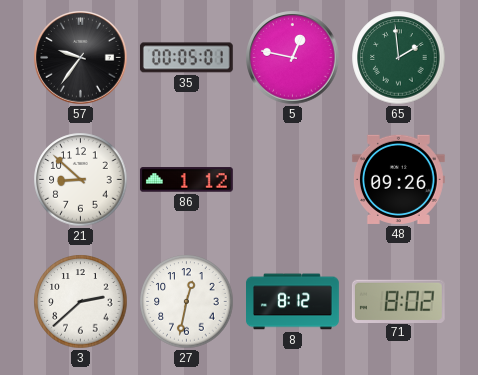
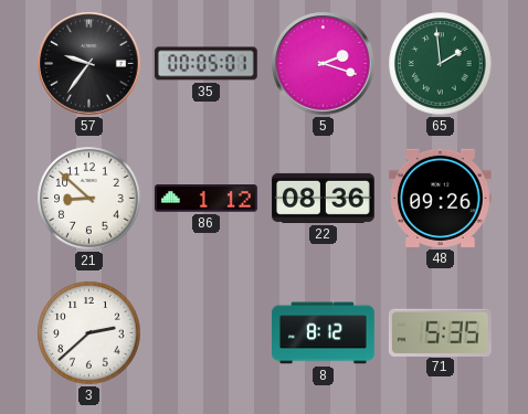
5: 12:47 -> 2:18 (324, 64)
22: none -> 08:36 (324, 198)
27: 12:32 -> none (187, 302)
71: 8:02 -> 5:35 (440, 332)
